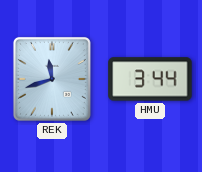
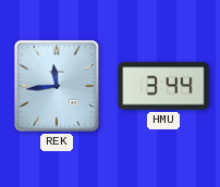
REK: 11:42 -> 11:44 (57, 86)
